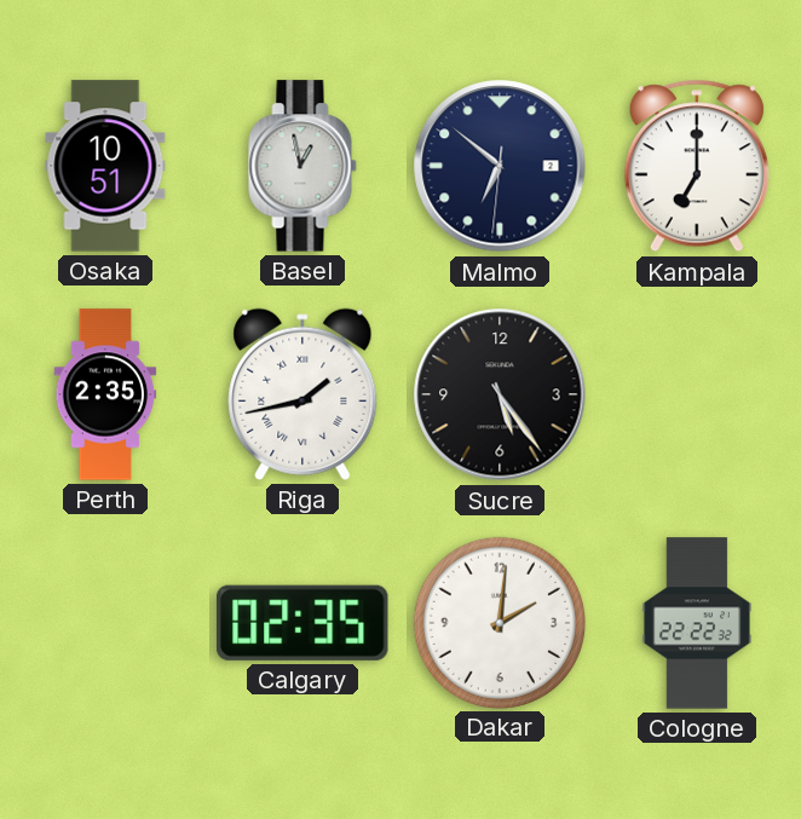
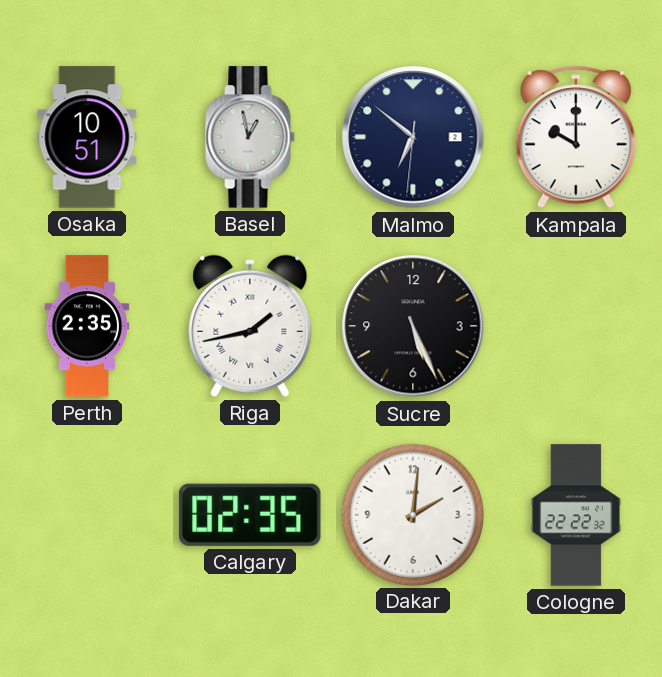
Kampala: 7:00 -> 10:00 (576, 137)
Sucre: 5:24 -> 5:26 (413, 326)
